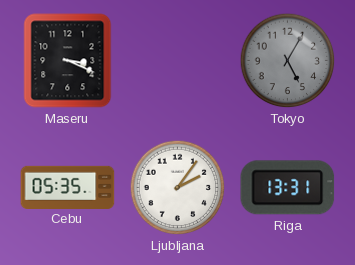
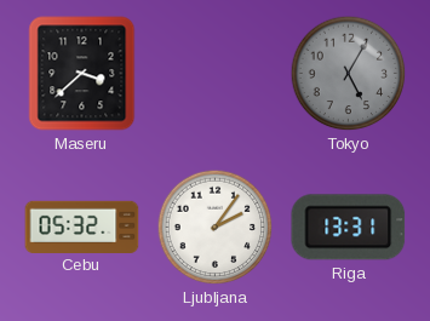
Maseru: 3:19 -> 3:38 (82, 74)
Cebu: 05:35 -> 05:32 (82, 227)
